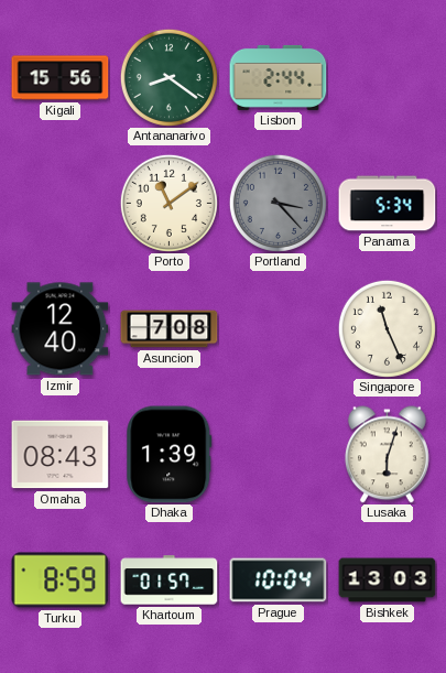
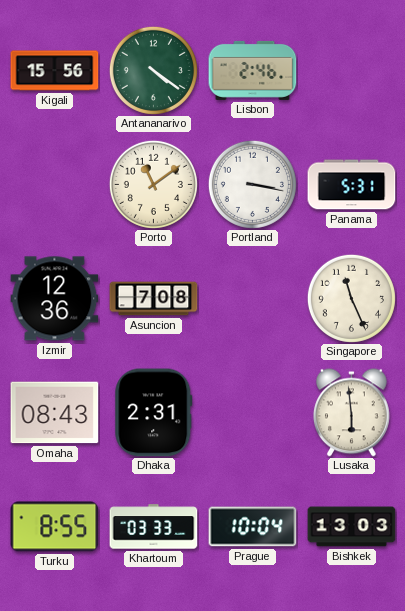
Antananarivo: 8:21 -> 4:21 (153, 70)
Lisbon: 2:44 -> 2:46 (253, 70)
Portland: 3:23 -> 3:17 (252, 184)
Portland dial: grey -> white (252, 184)
Panama: 5:34 -> 5:31 (352, 185)
Izmir: 12:40 -> 12:36 (55, 299)
Dhaka: 1:39 -> 2:31 (154, 413)
Lusaka: 6:03 -> 5:59 (351, 413)
Turku: 8:59 -> 8:55 (55, 527)
Khartoum: 01:57 -> 03:33 (154, 527)
